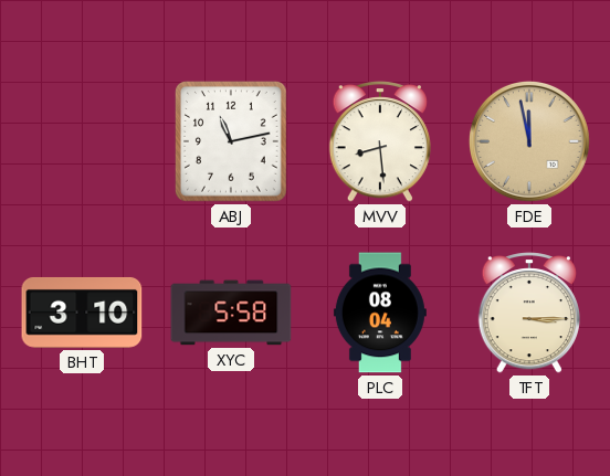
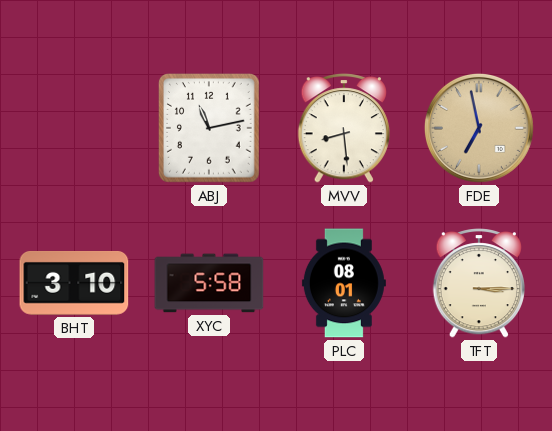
FDE: 11:58 -> 6:58 (479, 128)
PLC: 08:04 -> 08:01 (344, 283)
